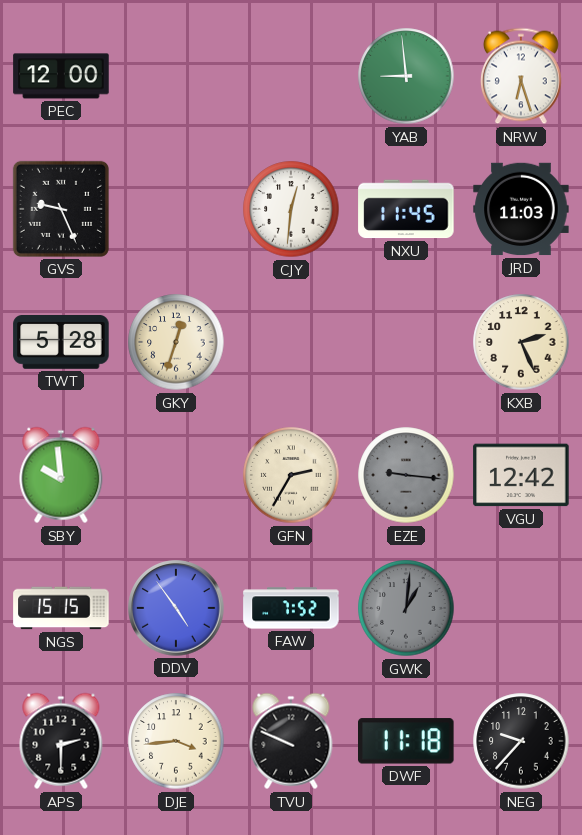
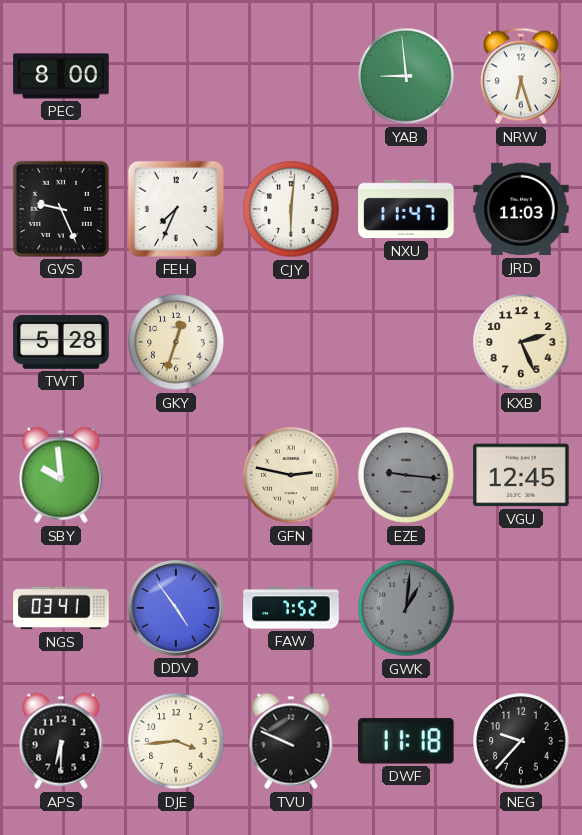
PEC: 12:00 -> 8:00 (61, 76)
FEH: none -> 7:34 (176, 209)
CJY: 12:31 -> 6:01 (291, 209)
NXU: 11:45 -> 11:47 (406, 209)
GFN: 2:35 -> 2:47 (291, 475)
VGU: 12:42 -> 12:45 (521, 475)
NGS: 15:15 -> 03:41 (61, 608)
APS: 2:30 -> 6:30 (61, 741)
